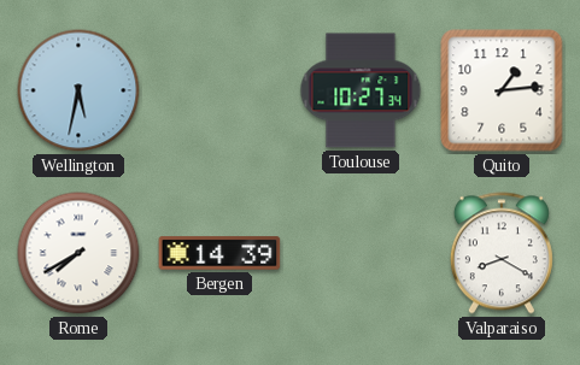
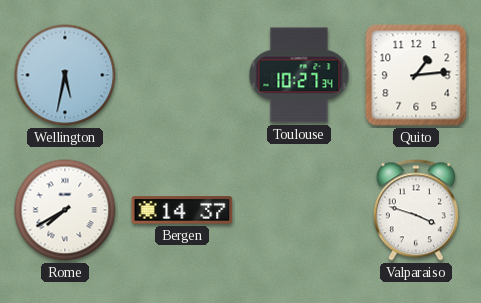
Bergen: 14:39 -> 14:37 (182, 210)
Valparaiso: 8:20 -> 3:48 (416, 210)
